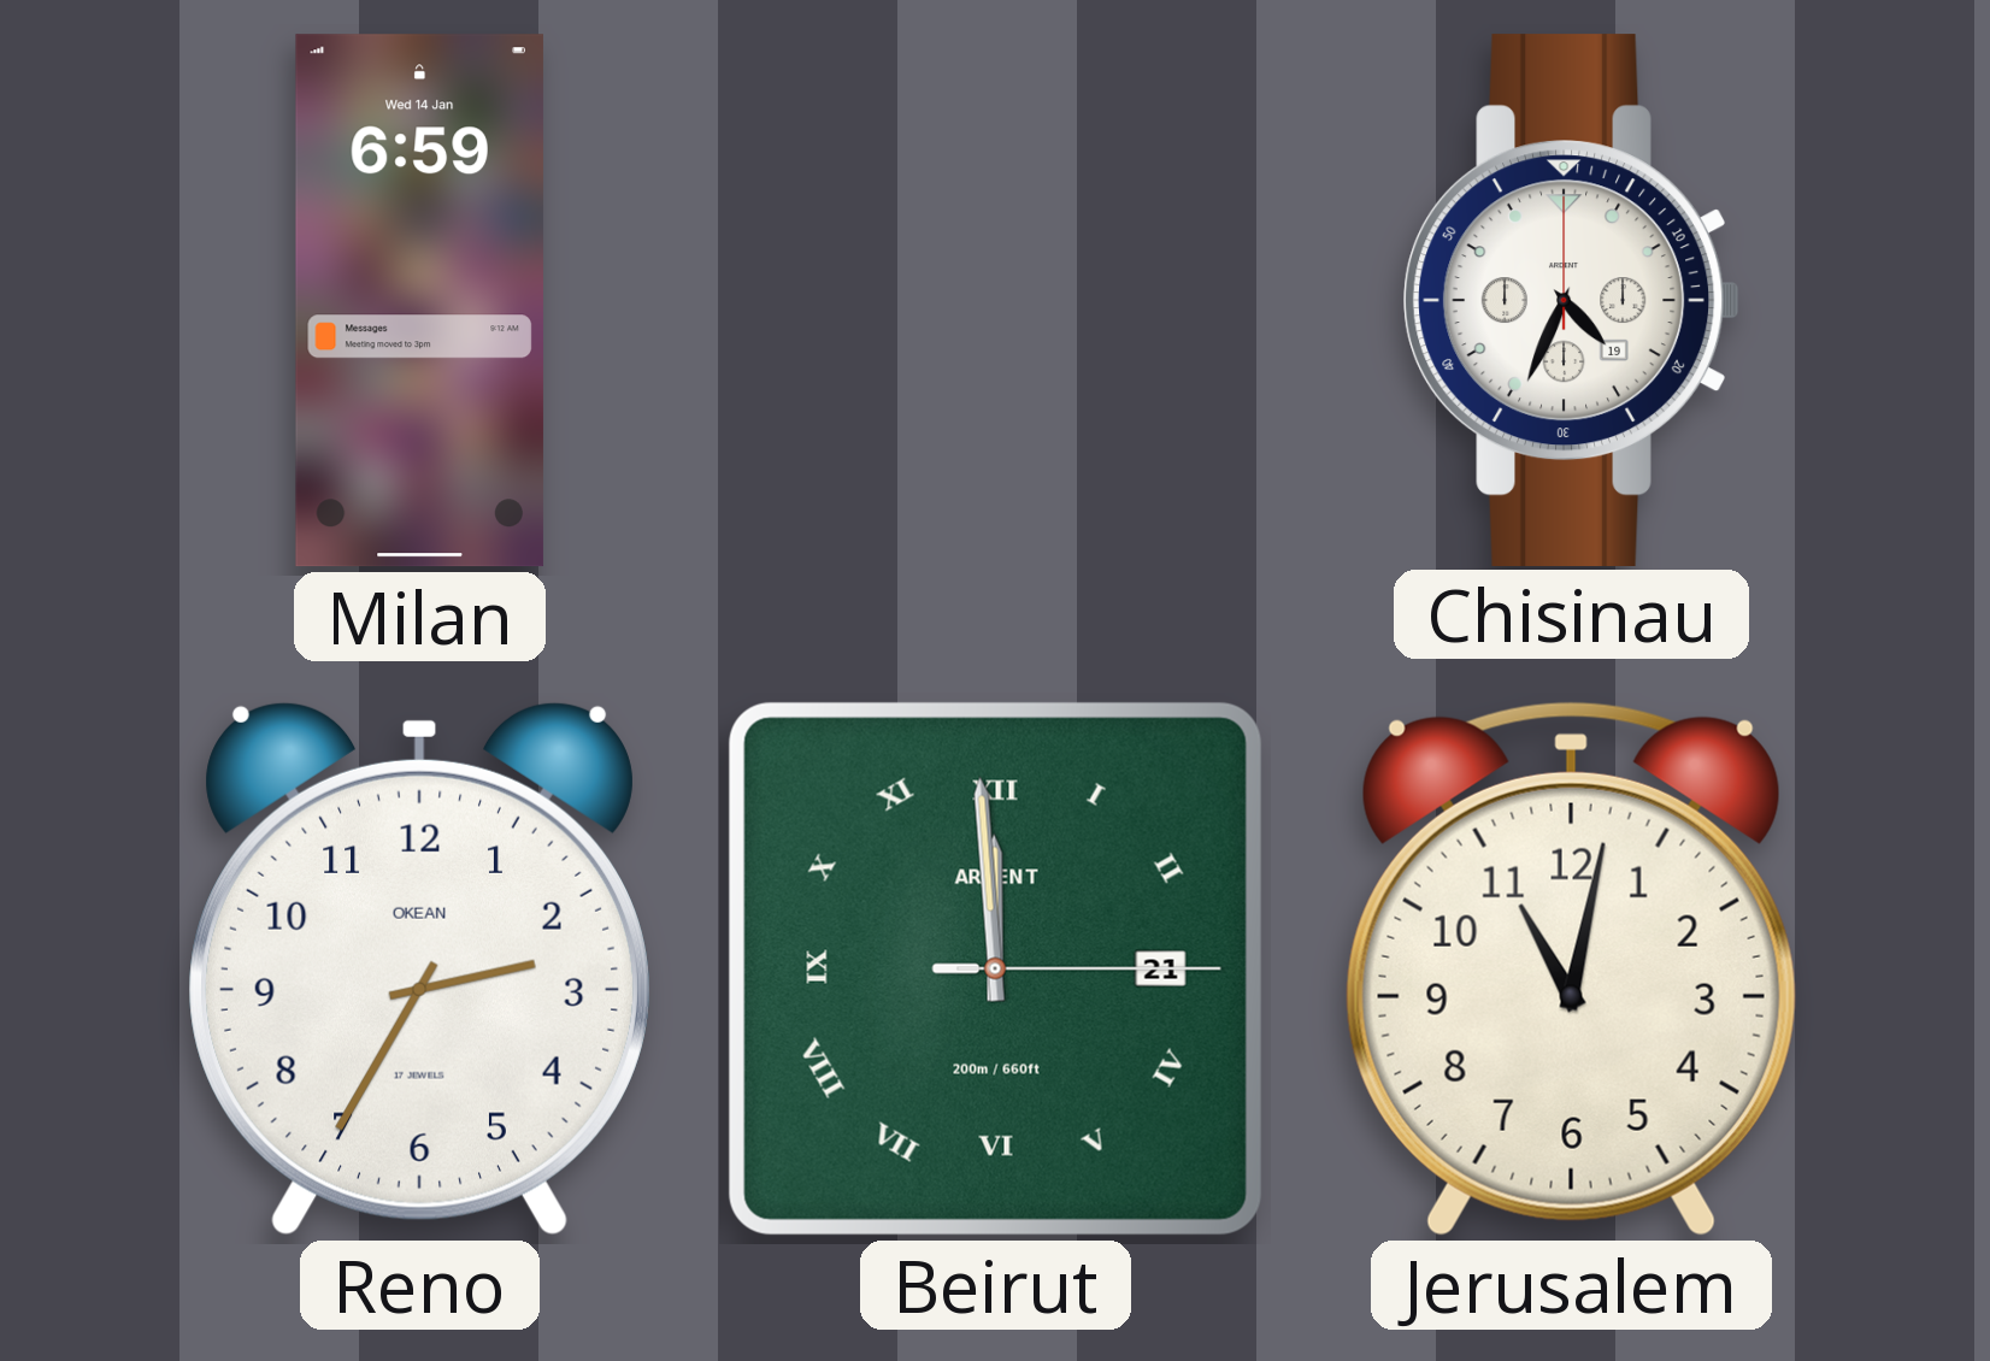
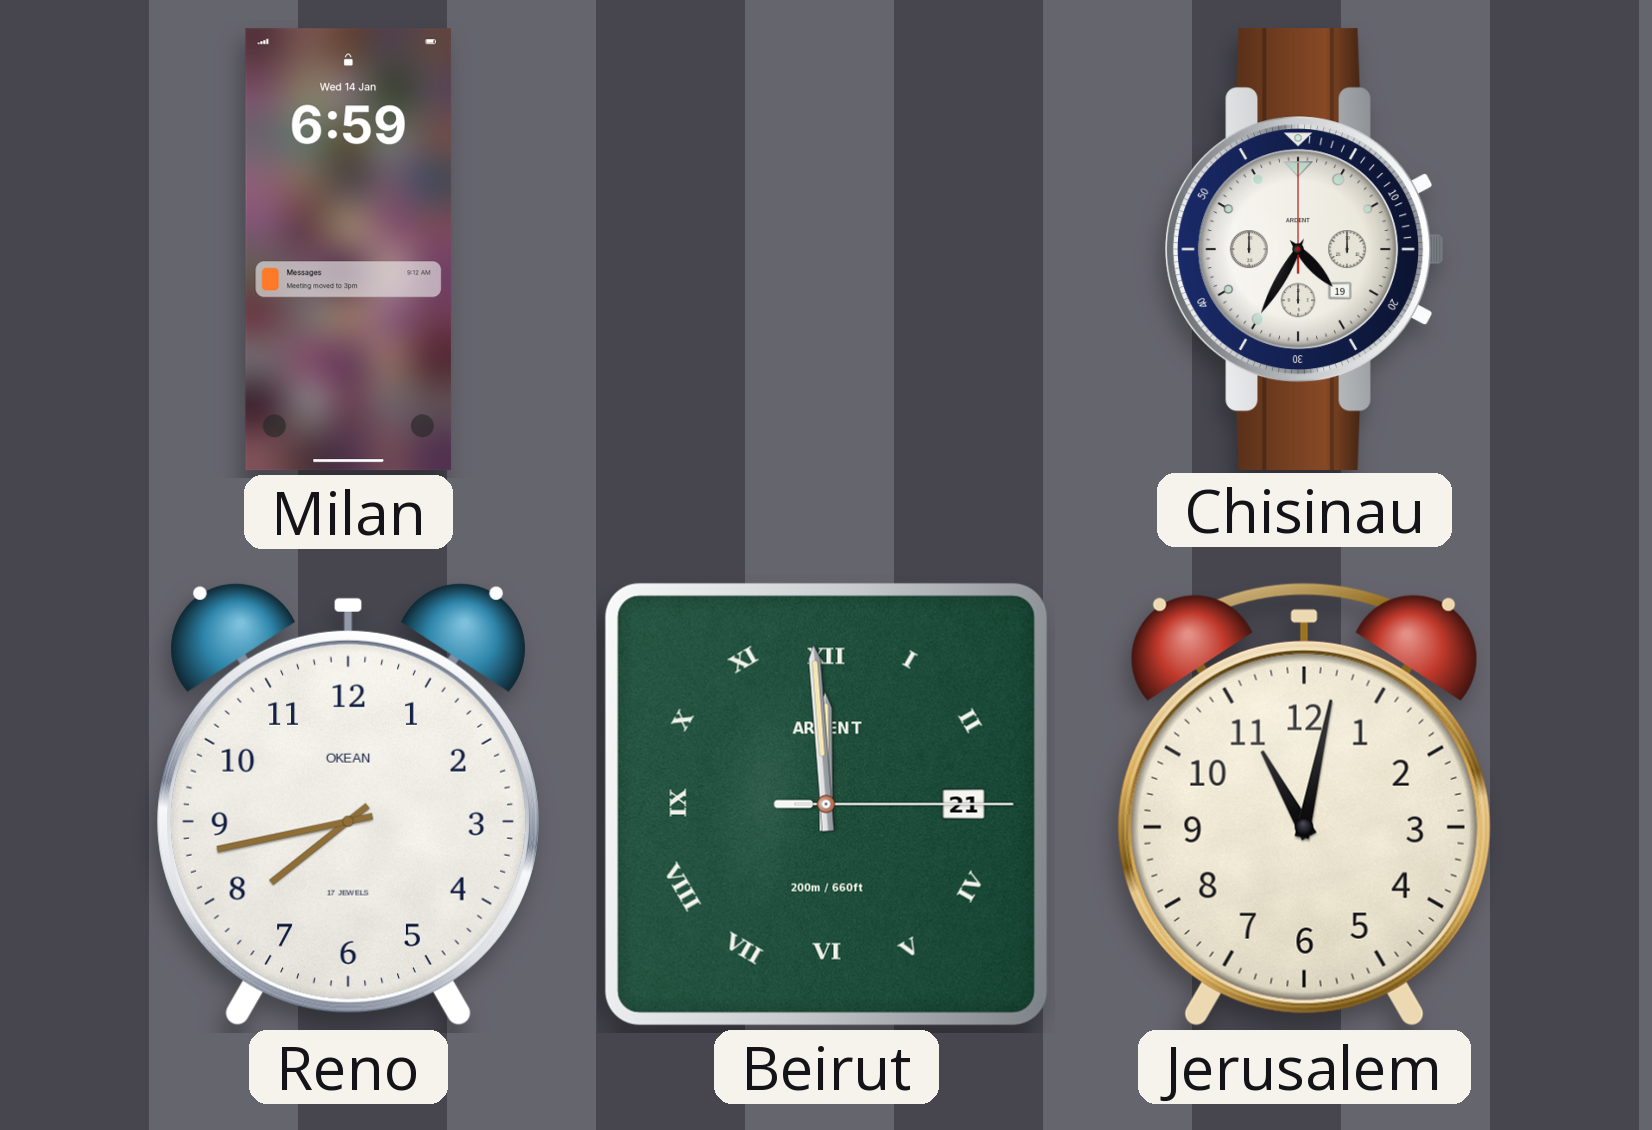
Chisinau: 4:34 -> 4:35 (1304, 249)
Reno: 2:35 -> 7:43 (348, 804)
